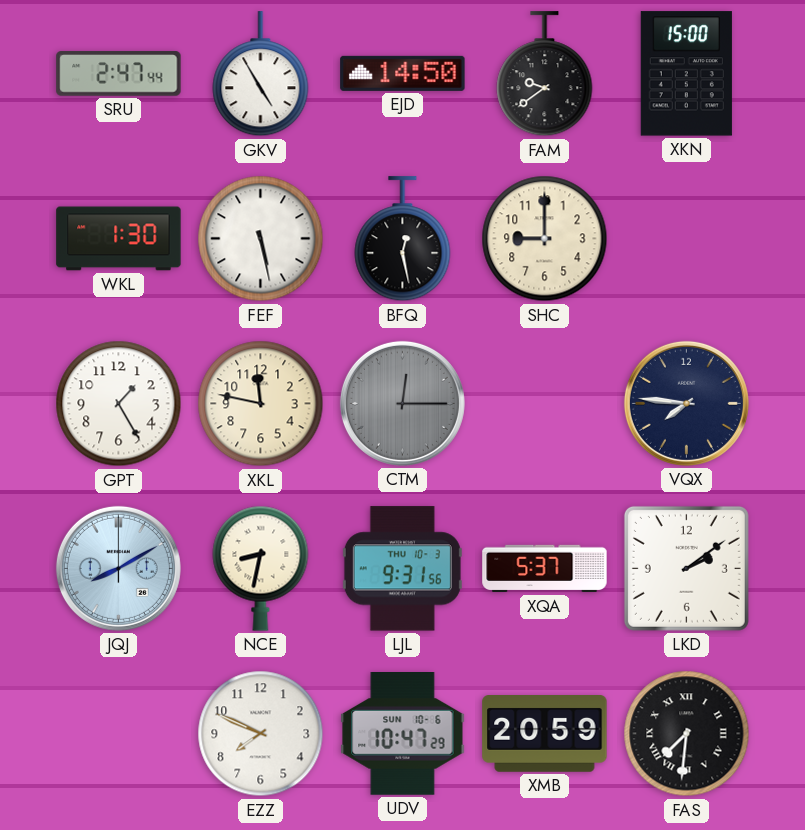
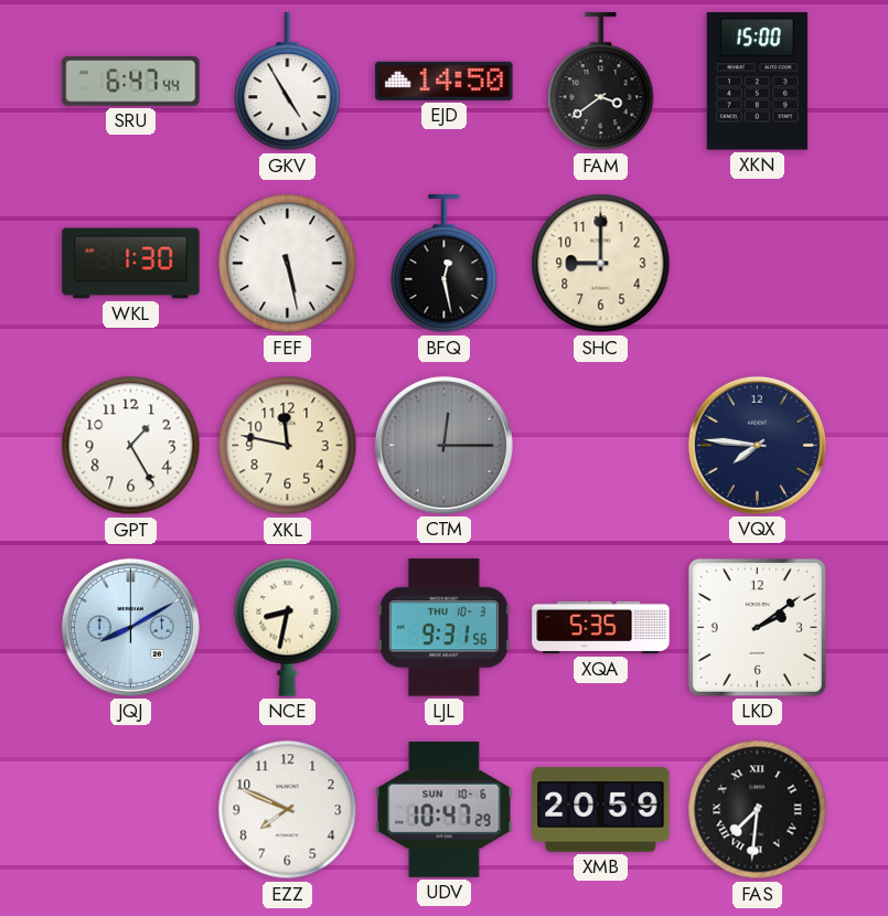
SRU: 2:47 -> 6:47 (131, 82)
FAM: 9:39 -> 3:39 (601, 82)
XQA: 5:37 -> 5:35 (601, 628)
